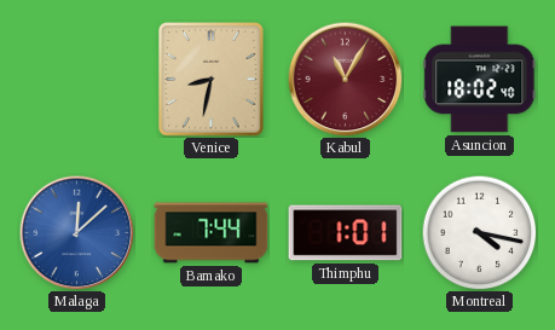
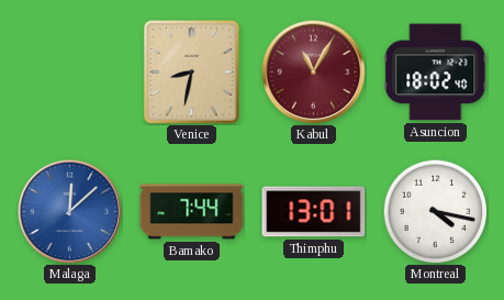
Thimphu: 1:01 -> 13:01 (314, 212)
